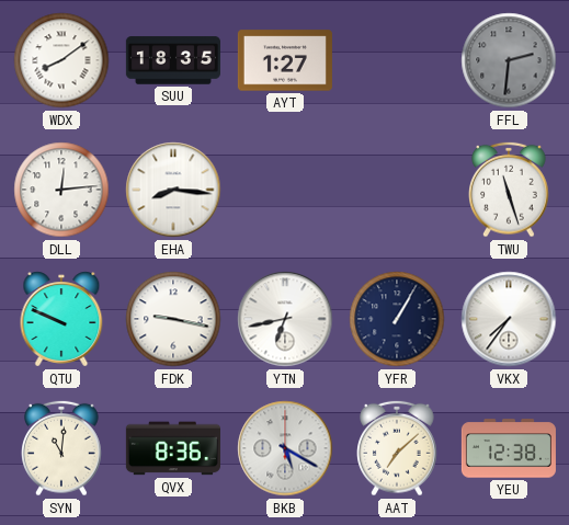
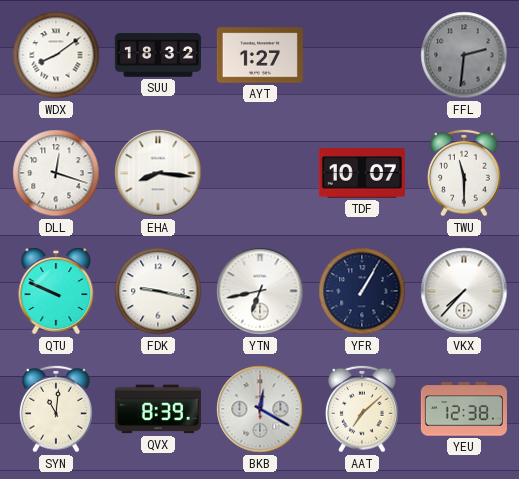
SUU: 18:35 -> 18:32 (158, 55)
DLL: 12:14 -> 12:18 (56, 173)
TDF: none -> 10:07 (362, 173)
TWU: 11:27 -> 11:30 (464, 173)
VKX: 7:36 -> 7:37 (464, 291)
QVX: 8:36 -> 8:39 (158, 409)
BKB: 5:20 -> 12:20 (260, 409)
